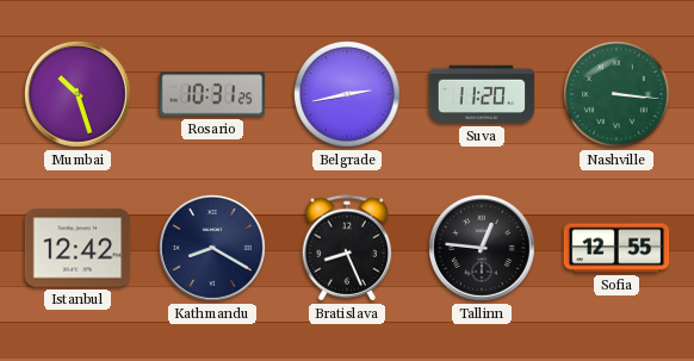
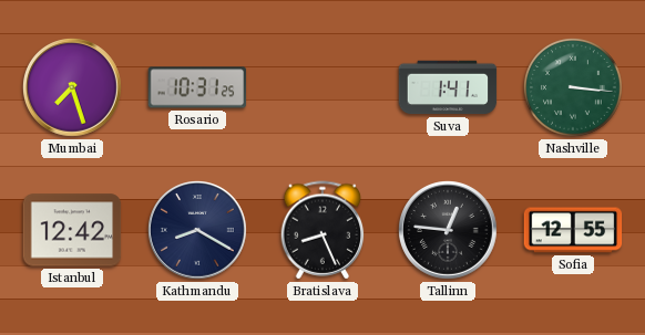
Mumbai: 10:27 -> 7:27 (73, 88)
Belgrade: 2:43 -> none (348, 95)
Suva: 11:20 -> 1:41 (448, 87)
